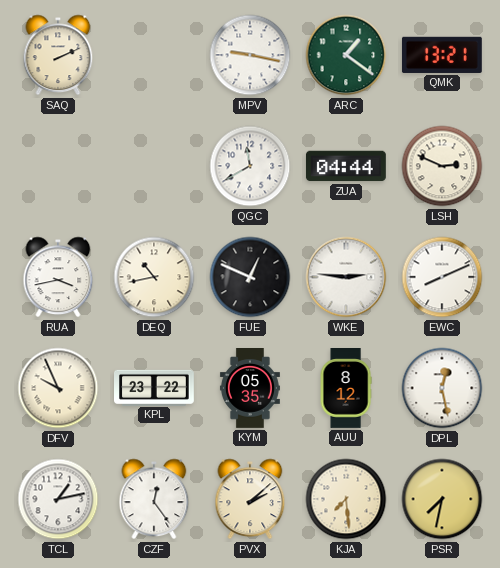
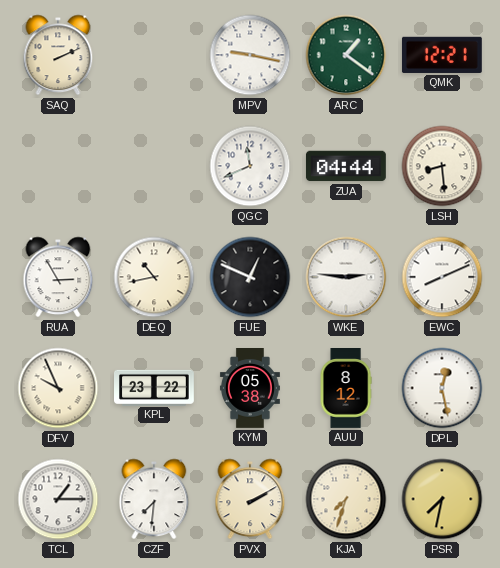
QMK: 13:21 -> 12:21 (442, 55)
QGC: 11:40 -> 11:41 (250, 166)
LSH: 2:49 -> 8:29 (442, 166)
RUA: 3:43 -> 2:55 (58, 277)
KYM: 05:35 -> 05:38 (250, 389)
TCL: 1:13 -> 1:15 (58, 499)
CZF: 12:24 -> 7:31 (154, 499)
PVX: 2:08 -> 2:10 (250, 499)
KJA: 7:29 -> 7:33 (346, 499)
